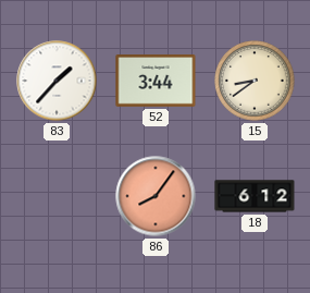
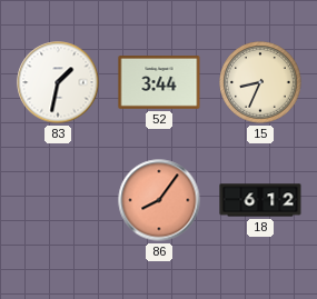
83: 1:37 -> 1:32 (58, 82)
15: 8:39 -> 8:34 (260, 82)
